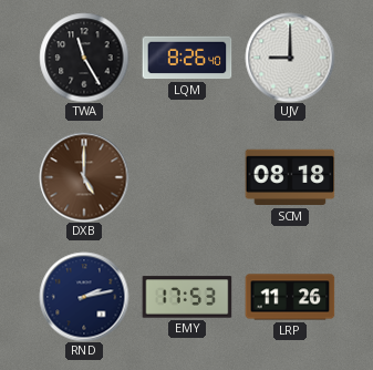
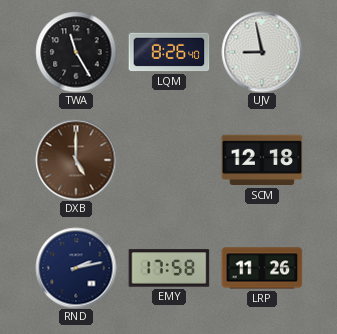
UJV: 9:00 -> 8:58 (262, 52)
SCM: 08:18 -> 12:18 (262, 160)
EMY: 17:53 -> 17:58 (169, 268)
